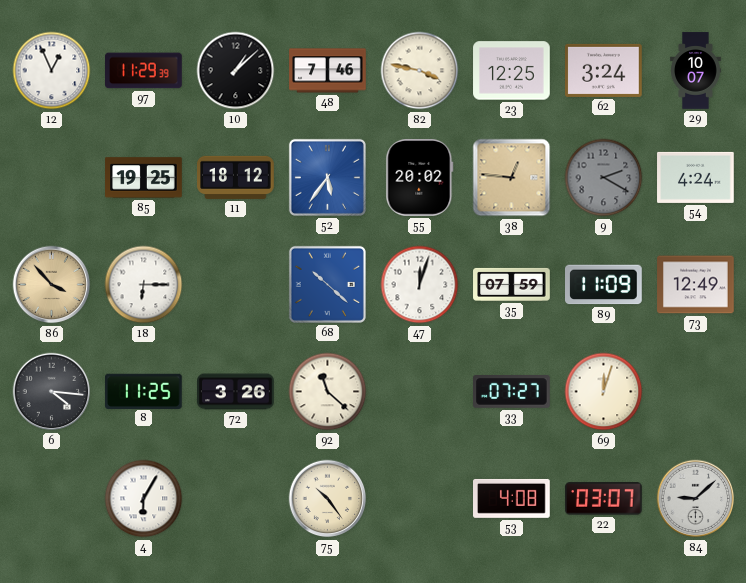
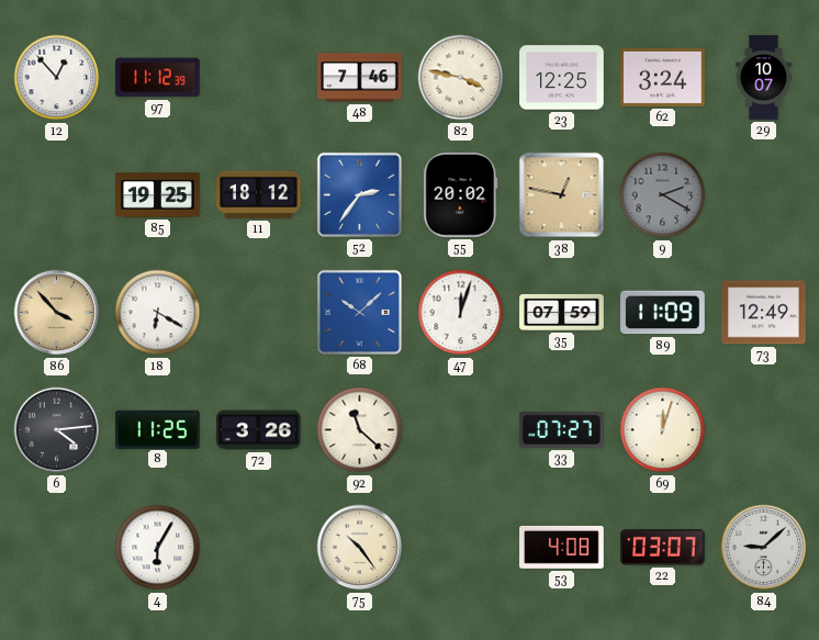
12: 12:56 -> 12:53 (57, 78)
97: 11:29 -> 11:12 (158, 78)
10: 1:08 -> none (236, 71)
52: 5:36 -> 2:36 (359, 194)
38: 12:46 -> 12:47 (562, 195)
54: 4:24 -> none (696, 177)
18: 6:15 -> 6:20 (158, 313)
68: 10:22 -> 10:08 (359, 312)
6: 4:16 -> 4:14 (57, 430)
